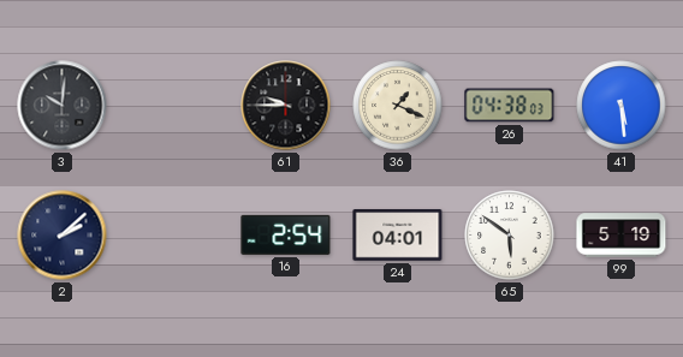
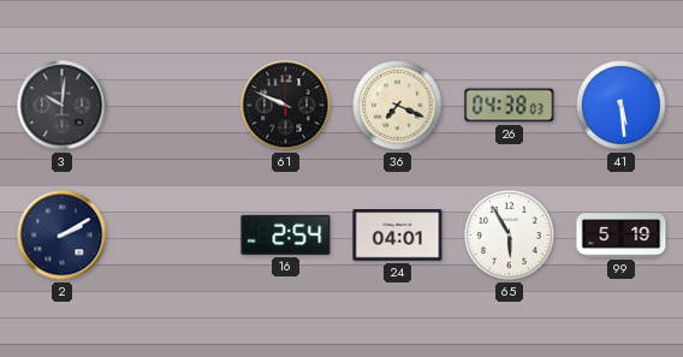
61: 9:45 -> 9:49 (286, 106)
36: 1:19 -> 7:19 (398, 106)
2: 2:08 -> 2:10 (63, 236)
65: 5:51 -> 5:55 (510, 236)
